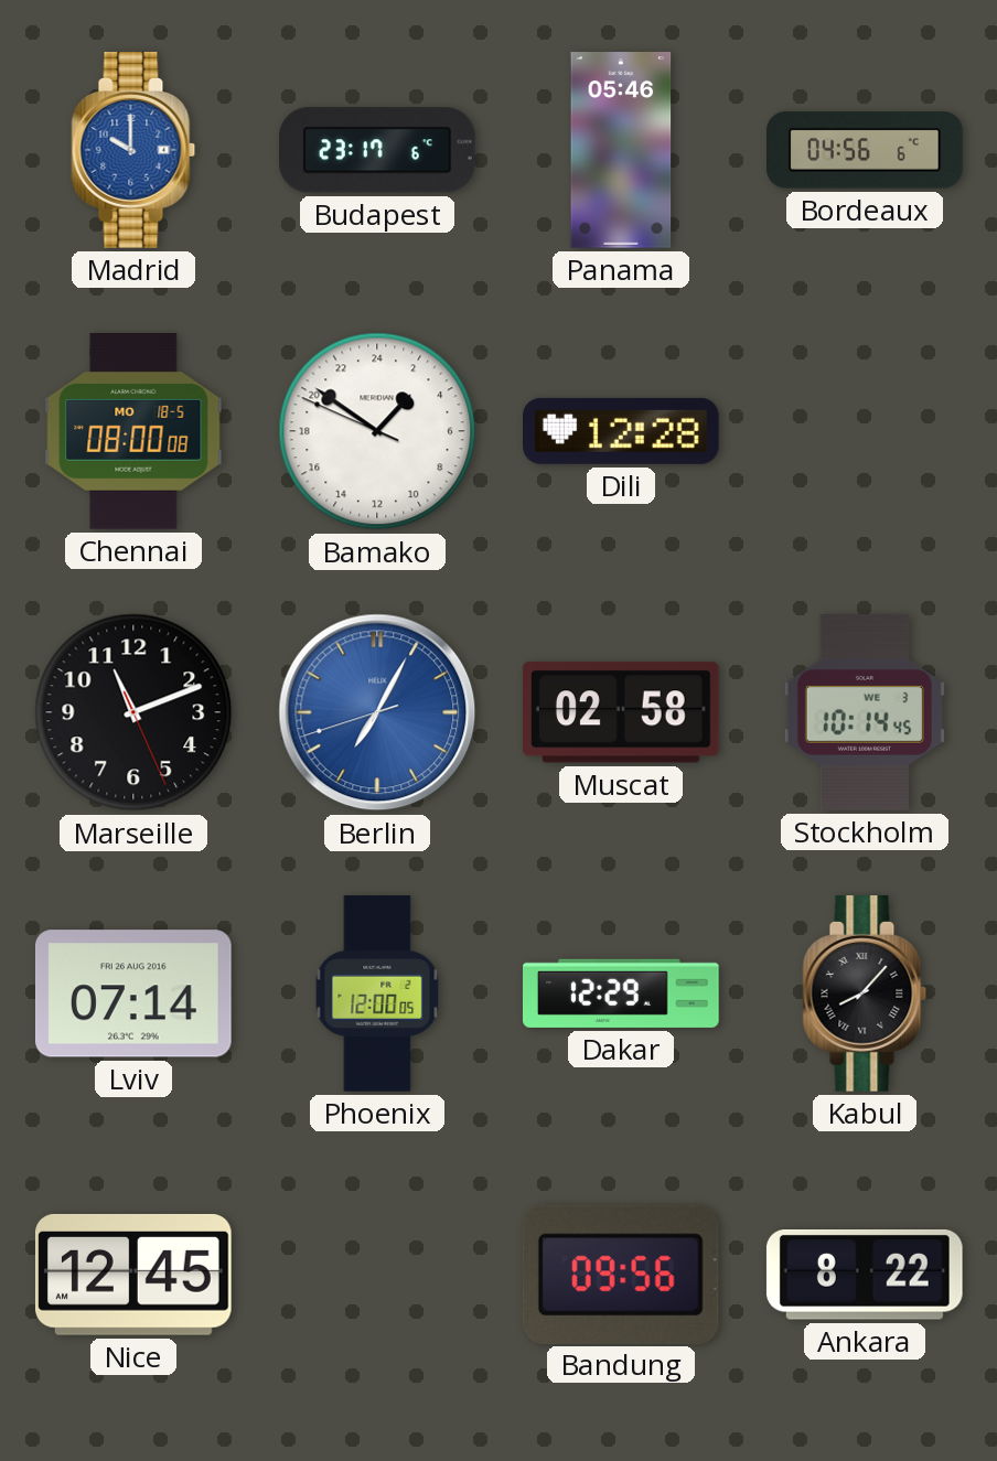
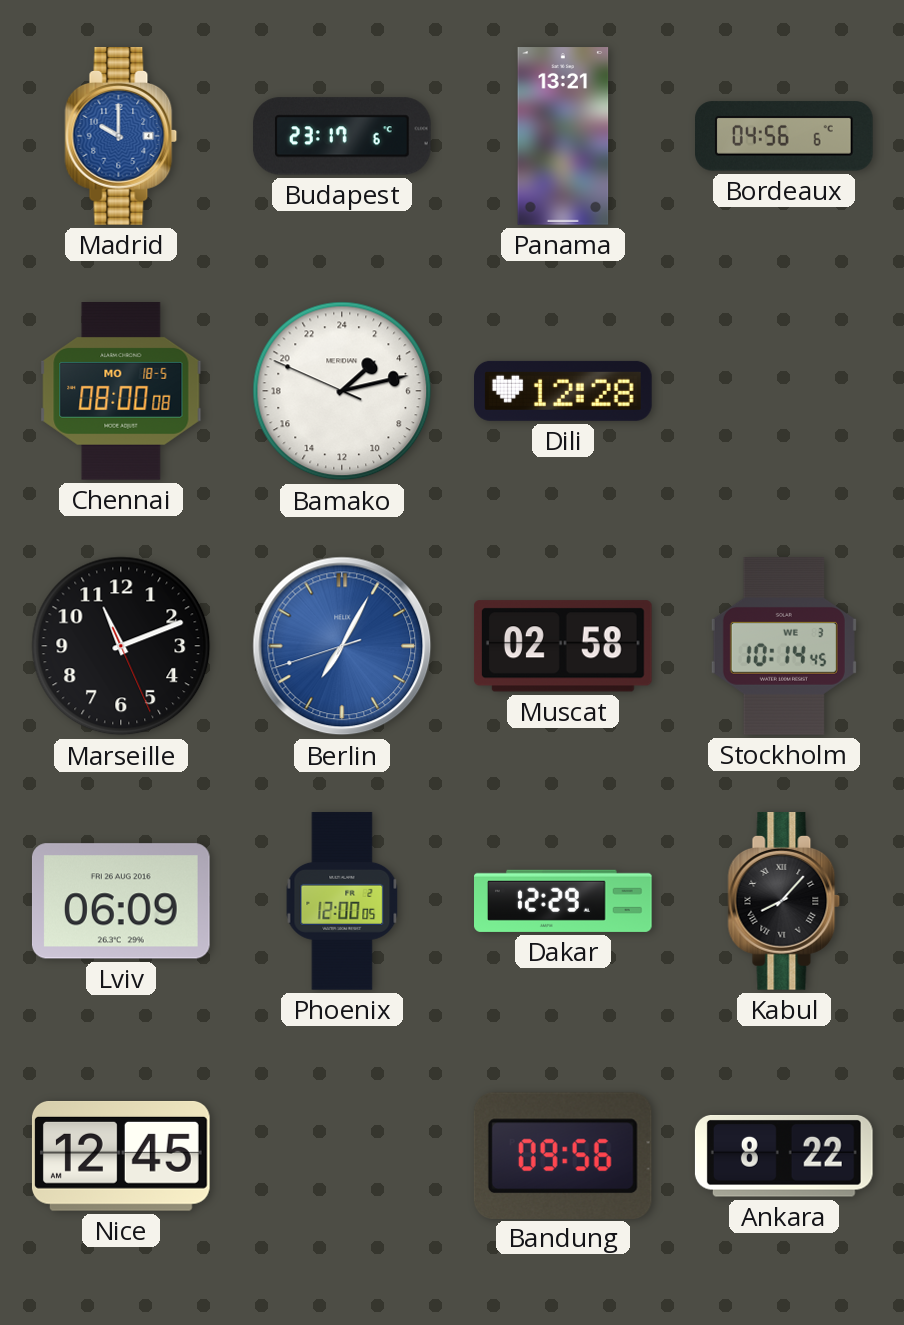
Panama: 05:46 -> 13:21 (563, 136)
Bamako: 2:50 -> 3:12 (342, 391)
Lviv: 07:14 -> 06:09 (121, 901)
